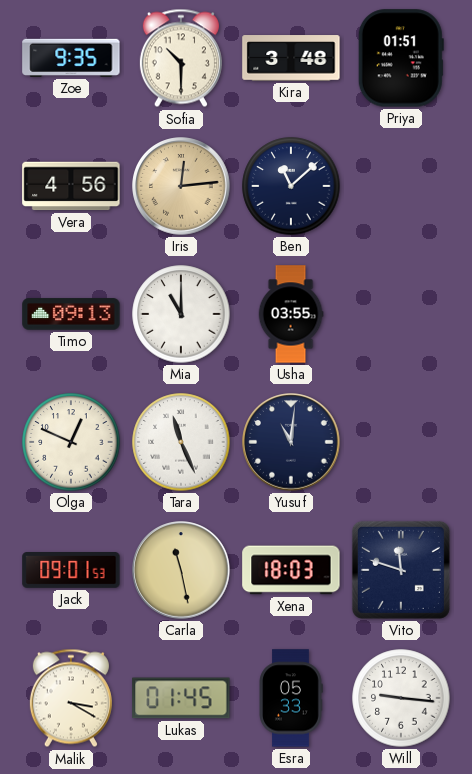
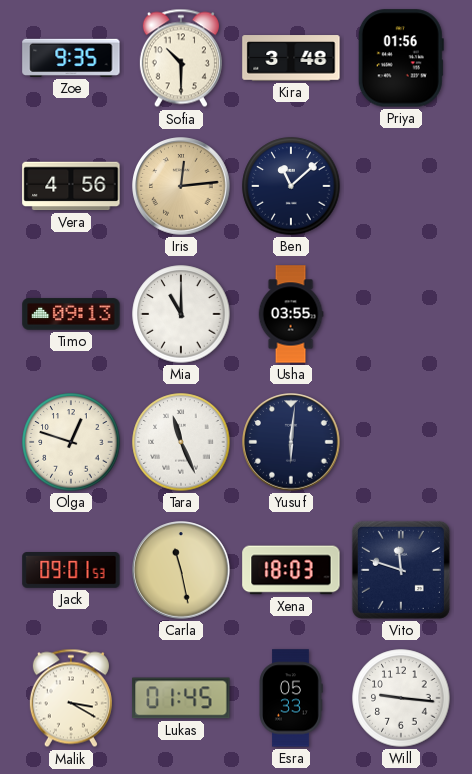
Priya: 01:51 -> 01:56 (401, 58)
Olga: 12:49 -> 12:48 (71, 442)
Yusuf: 11:01 -> 6:01 (291, 442)
